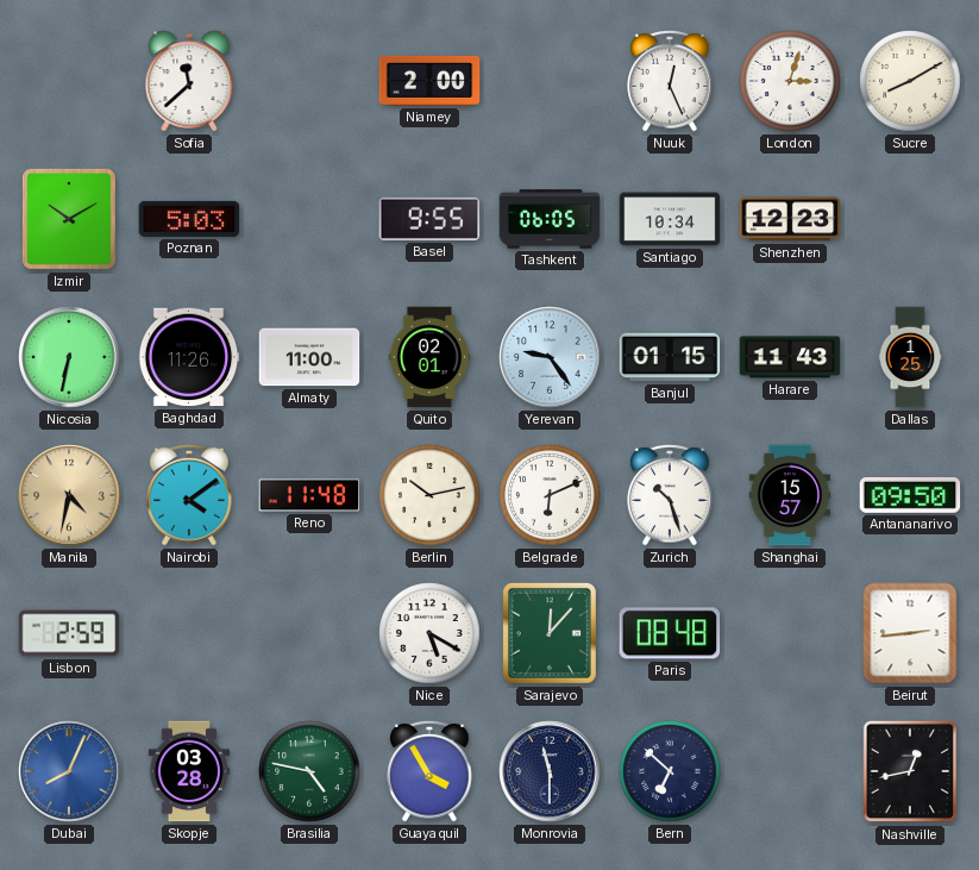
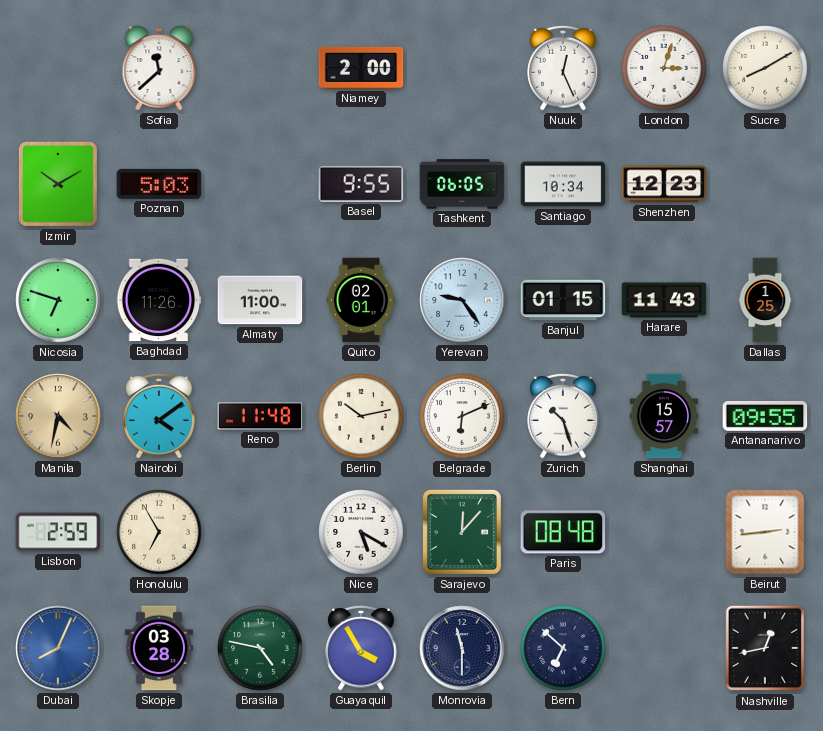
Nicosia: 6:32 -> 6:48 (58, 300)
Antananarivo: 09:50 -> 09:55 (765, 416)
Honolulu: none -> 6:55 (159, 532)
